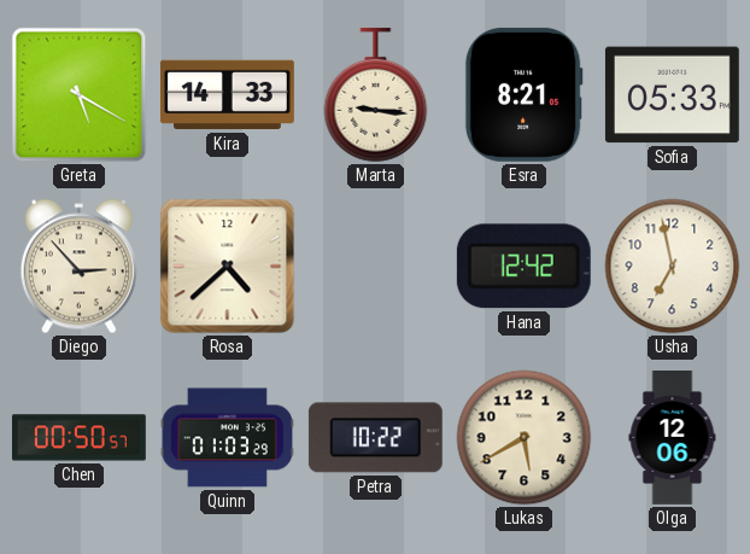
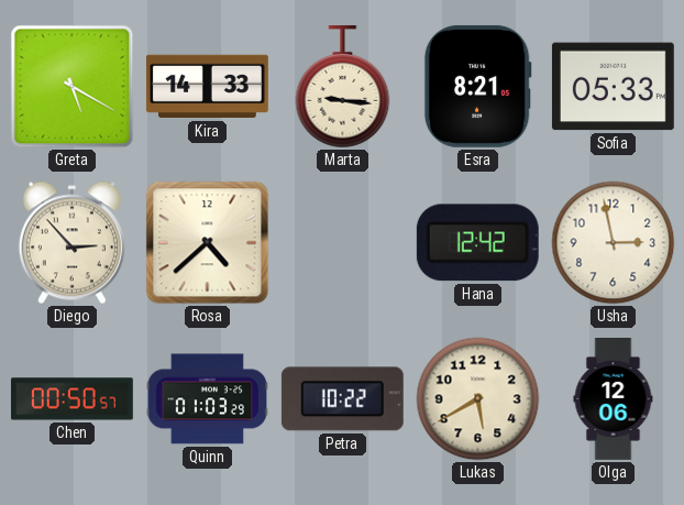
Usha: 6:58 -> 2:58 (614, 243)
